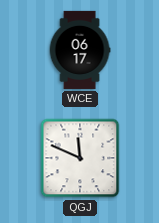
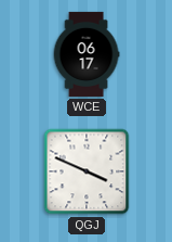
QGJ: 11:49 -> 3:49 (87, 171)
